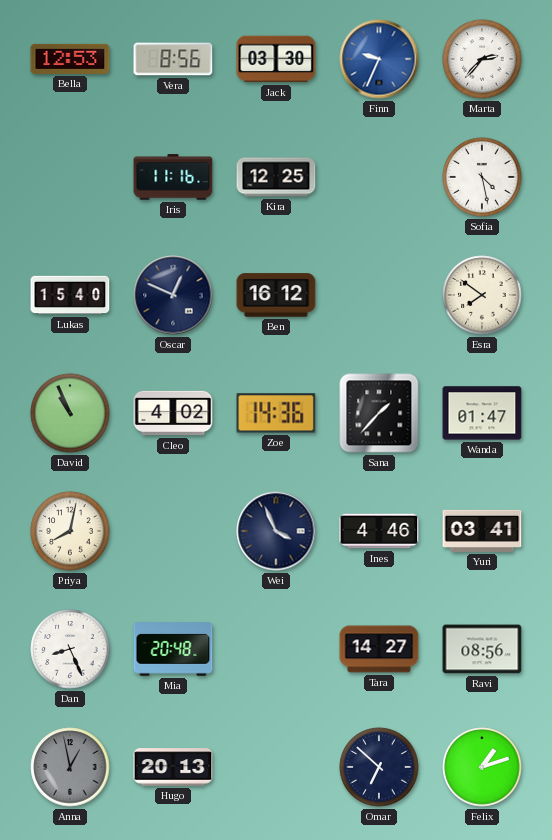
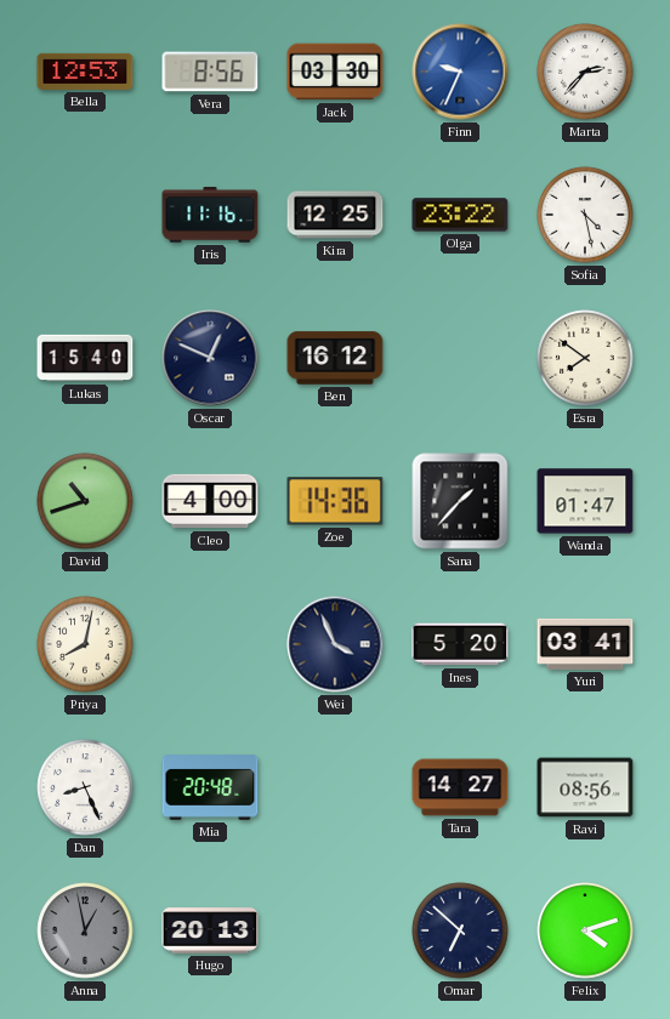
Olga: none -> 23:22 (460, 215)
David: 10:56 -> 10:42 (85, 501)
Cleo: 4:02 -> 4:00 (210, 501)
Ines: 4:46 -> 5:20 (460, 644)
Felix: 1:12 -> 4:12 (585, 930)
